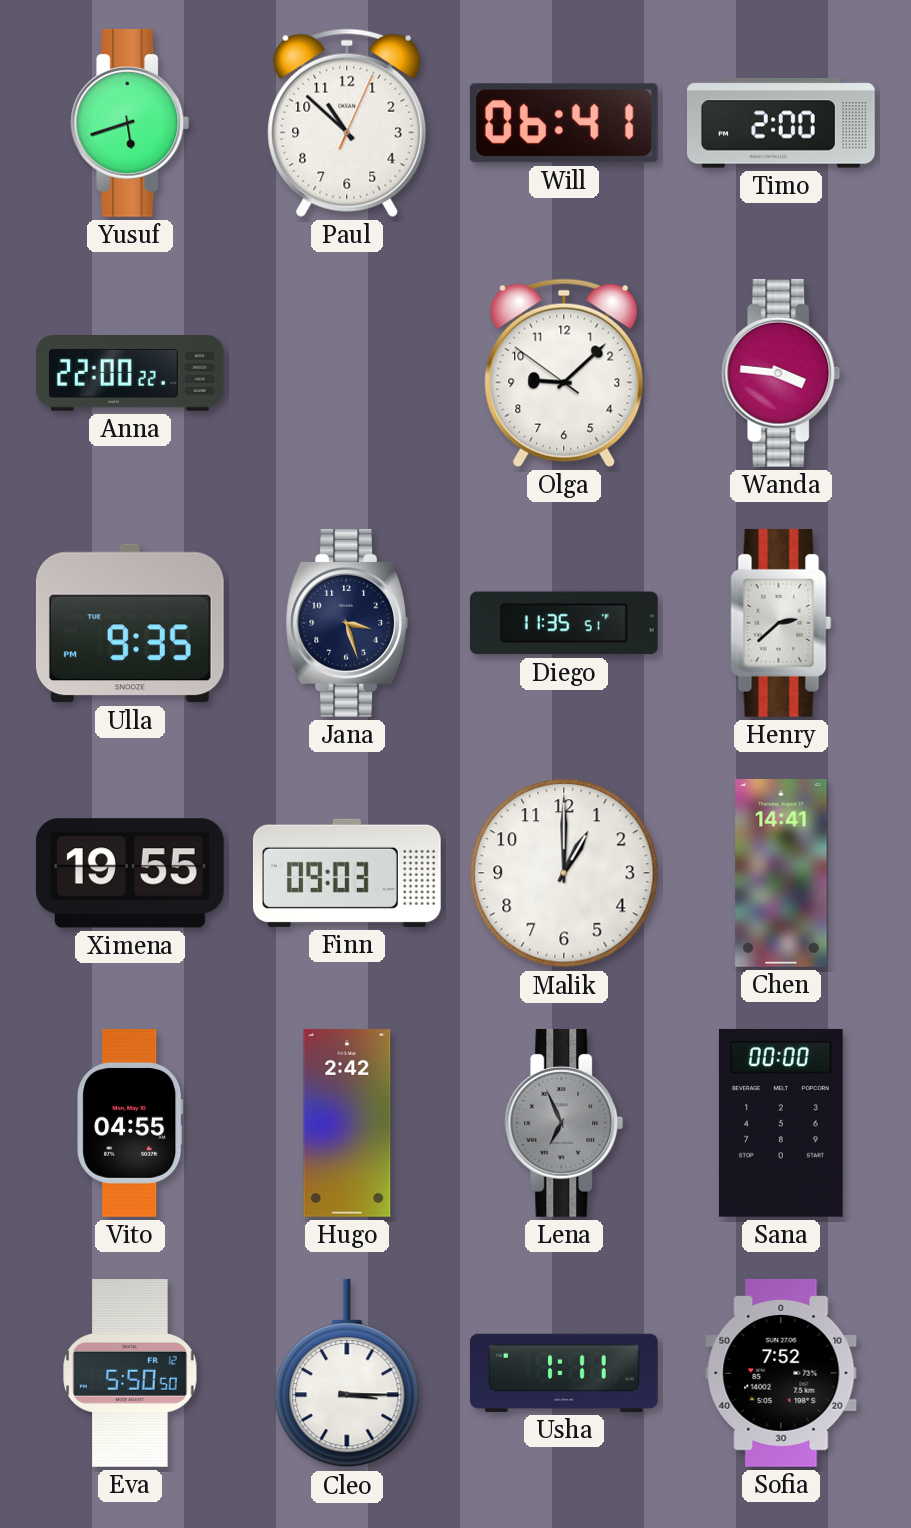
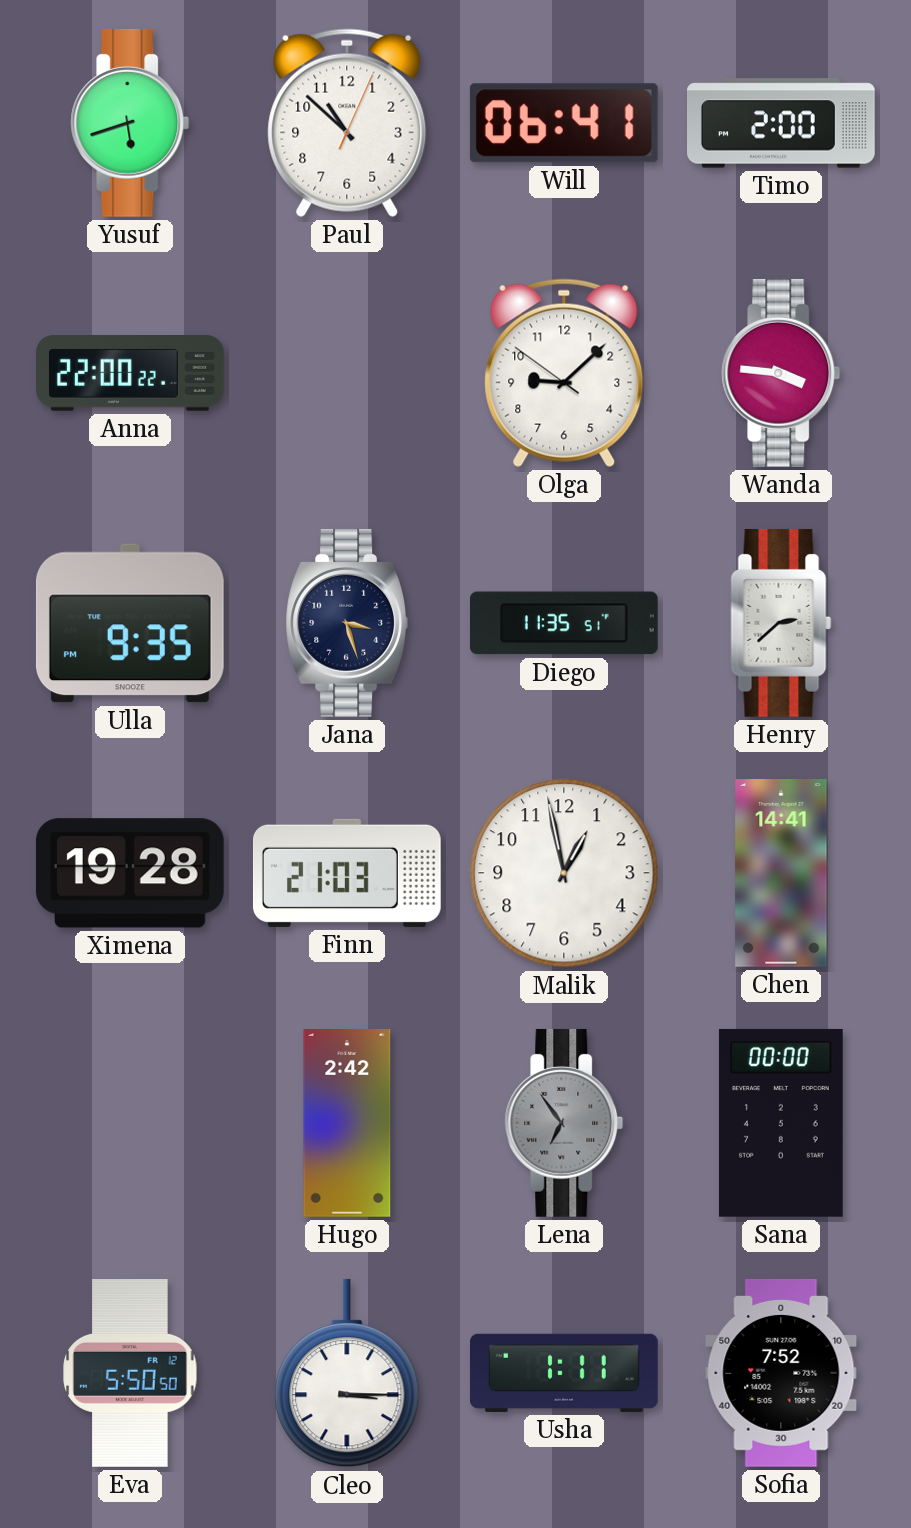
Ximena: 19:55 -> 19:28 (130, 873)
Finn: 09:03 -> 21:03 (347, 873)
Malik: 1:00 -> 12:58 (564, 873)
Vito: 04:55 -> none (130, 1124)
Lena: 6:56 -> 6:54 (564, 1123)
